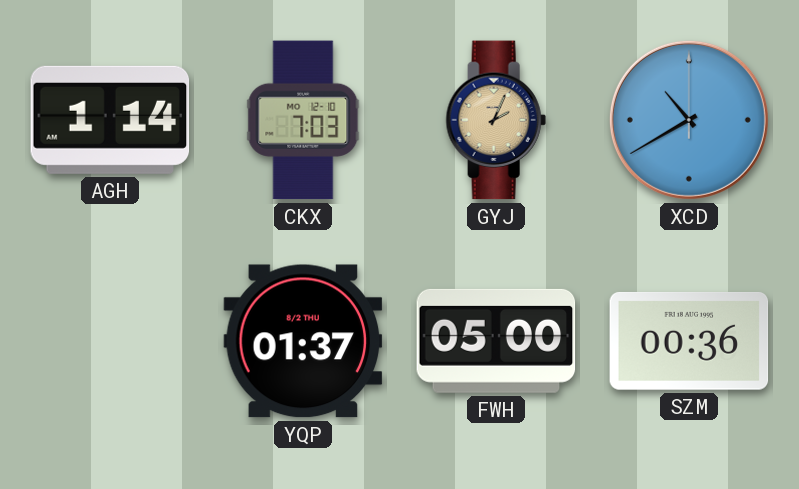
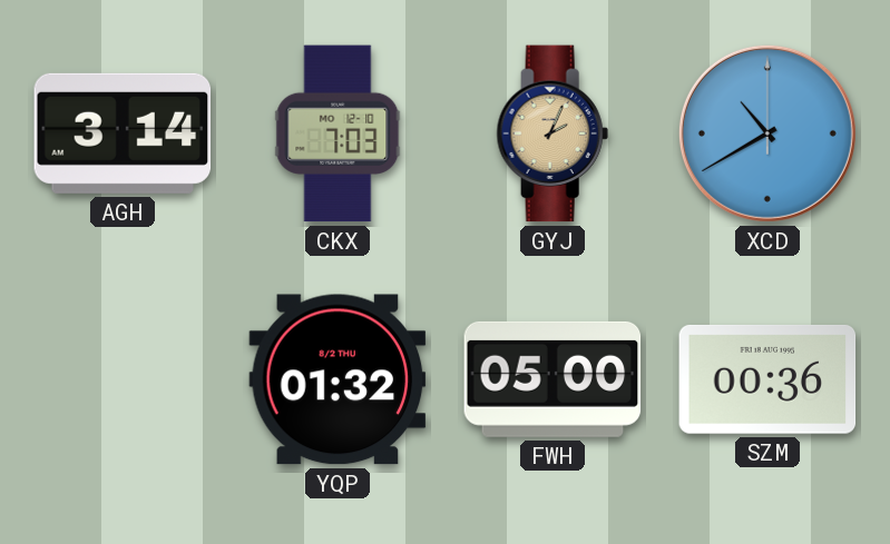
AGH: 1:14 -> 3:14 (123, 133)
YQP: 01:37 -> 01:32 (338, 379)
